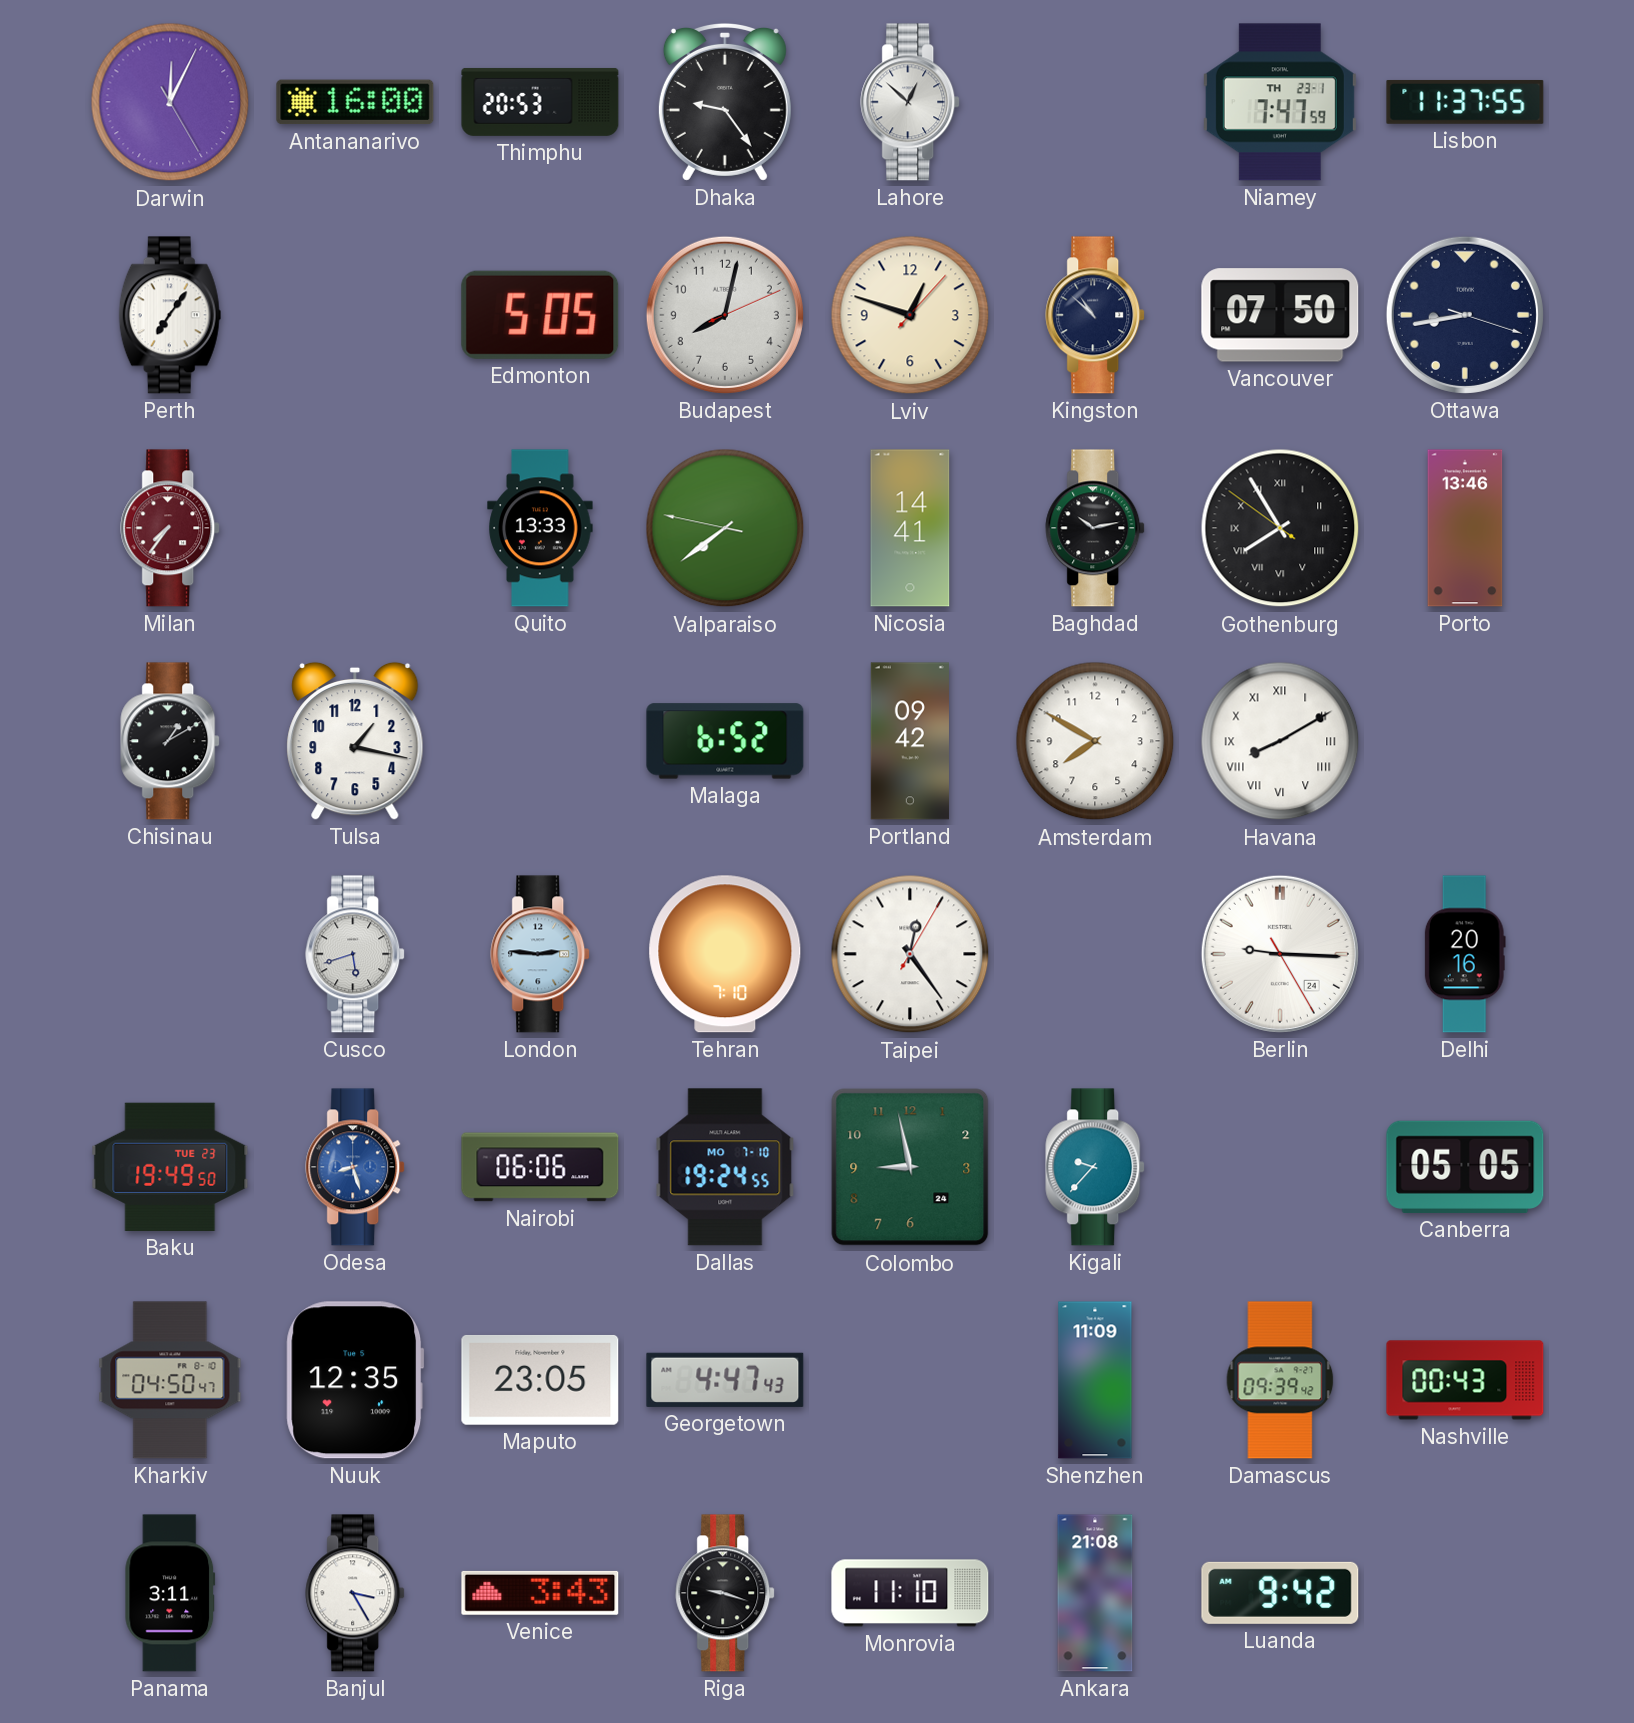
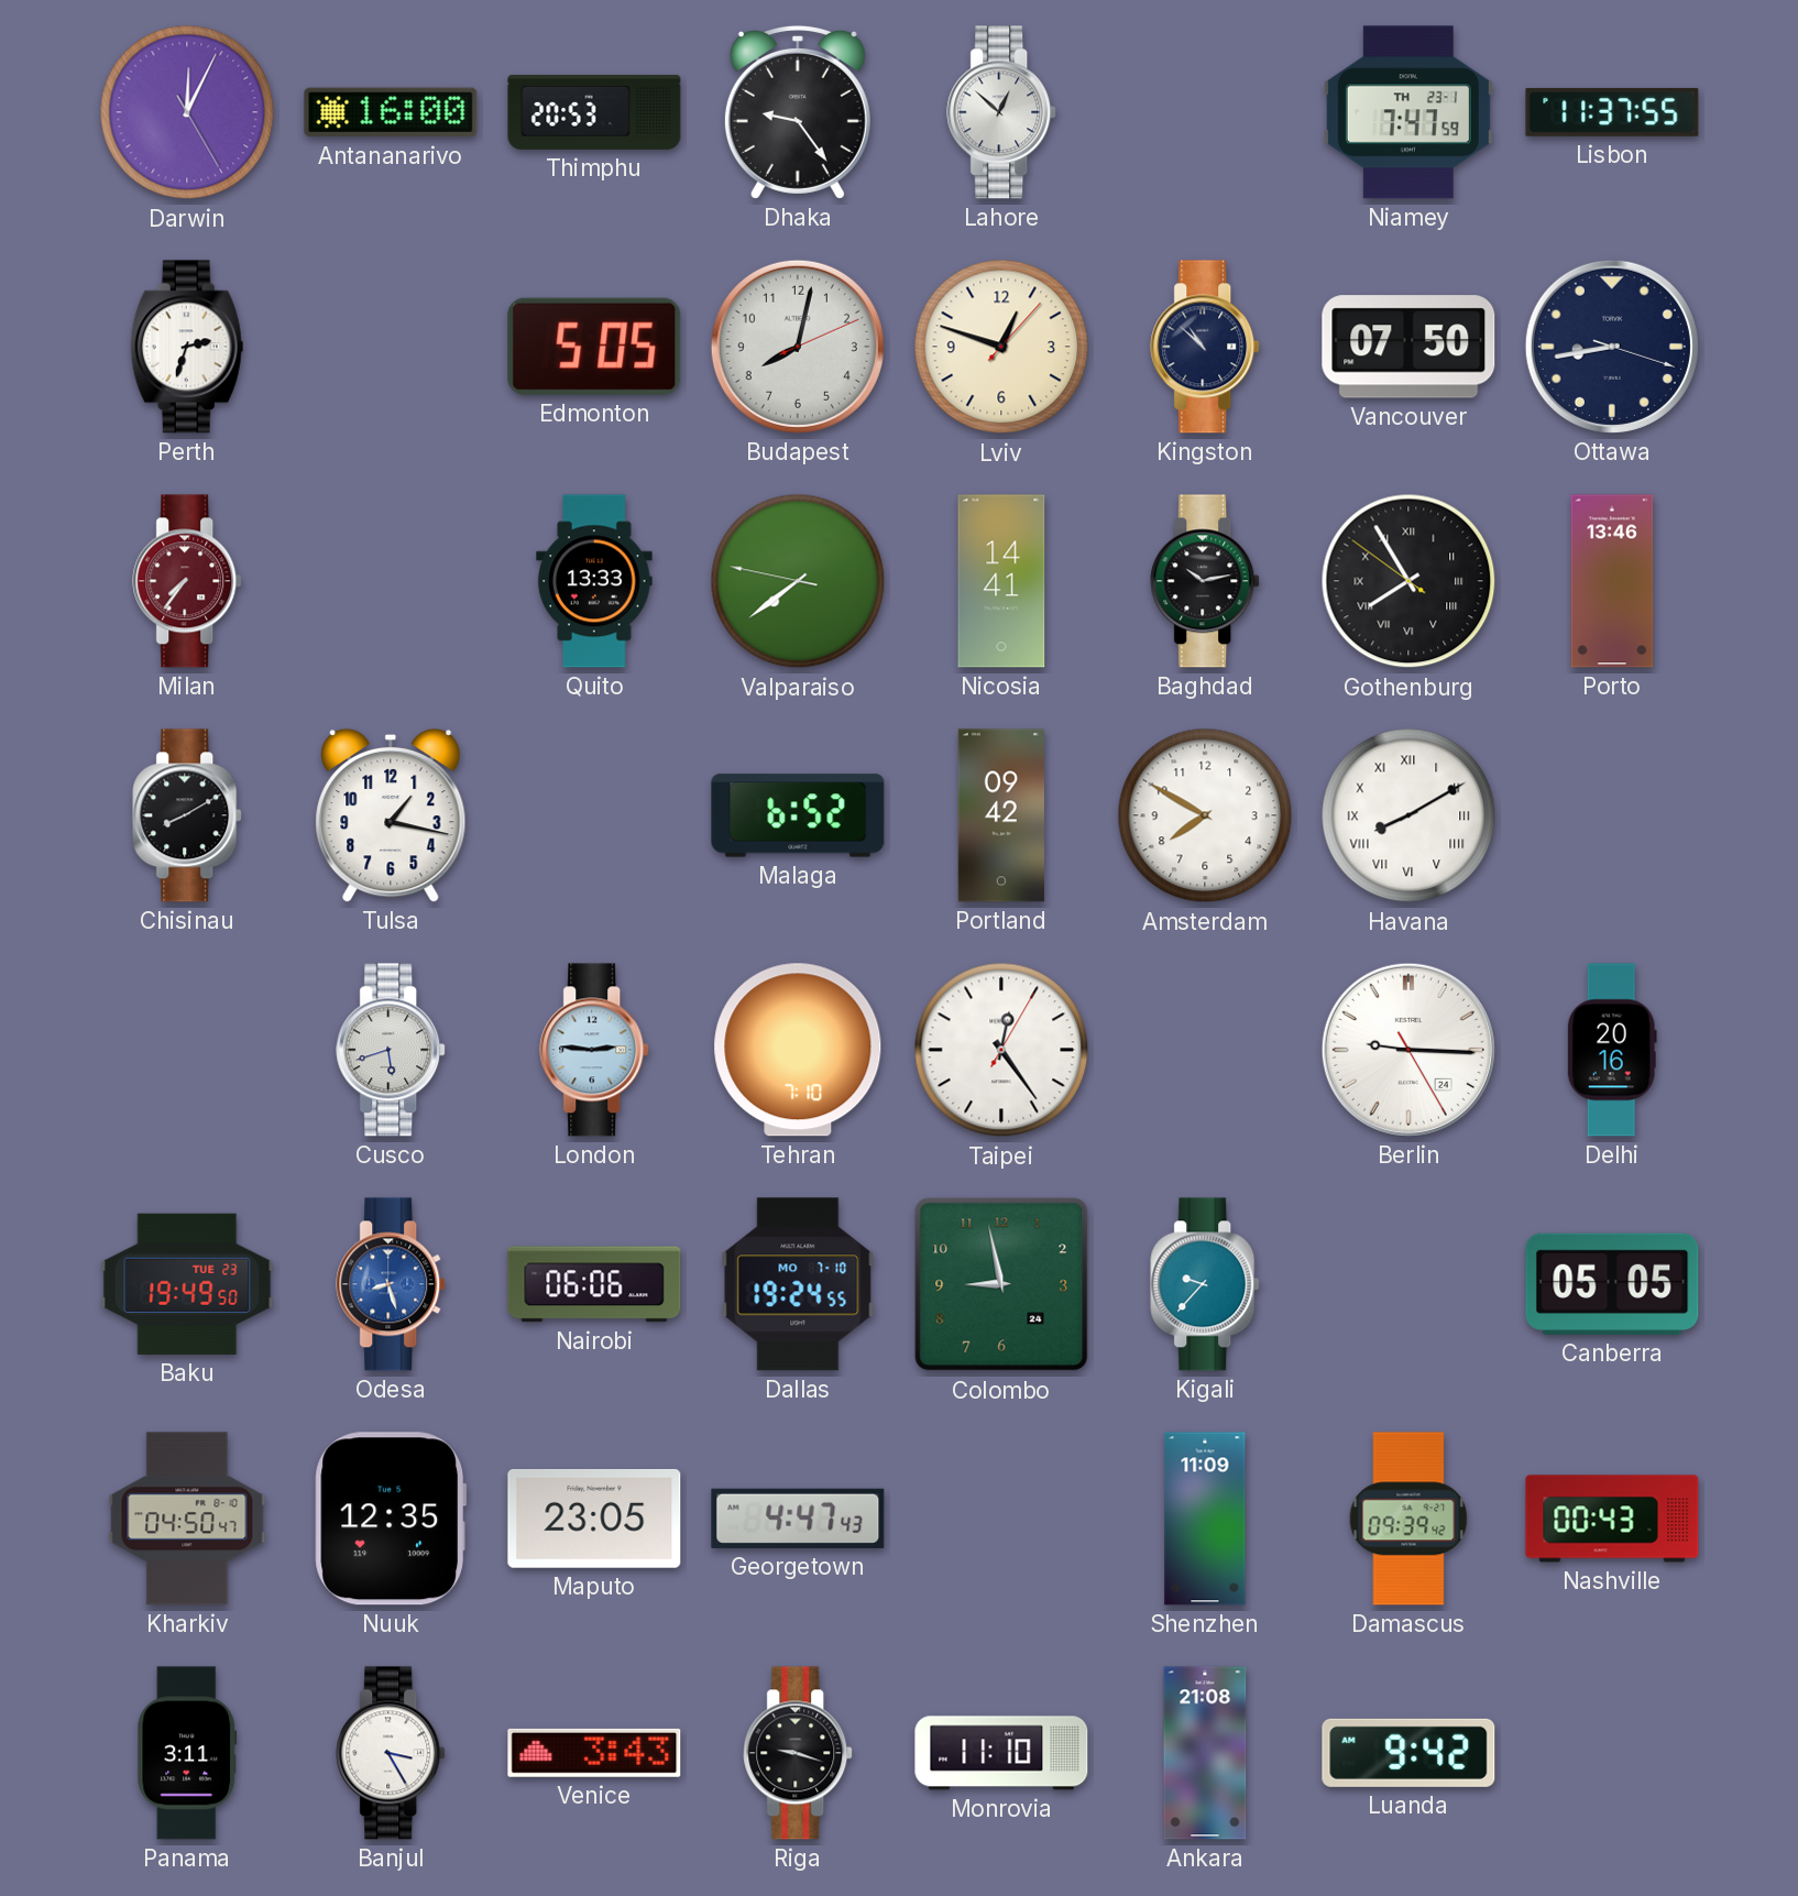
Perth: 7:06 -> 2:33 (187, 347)
Chisinau: 1:10 -> 8:10 (188, 815)
